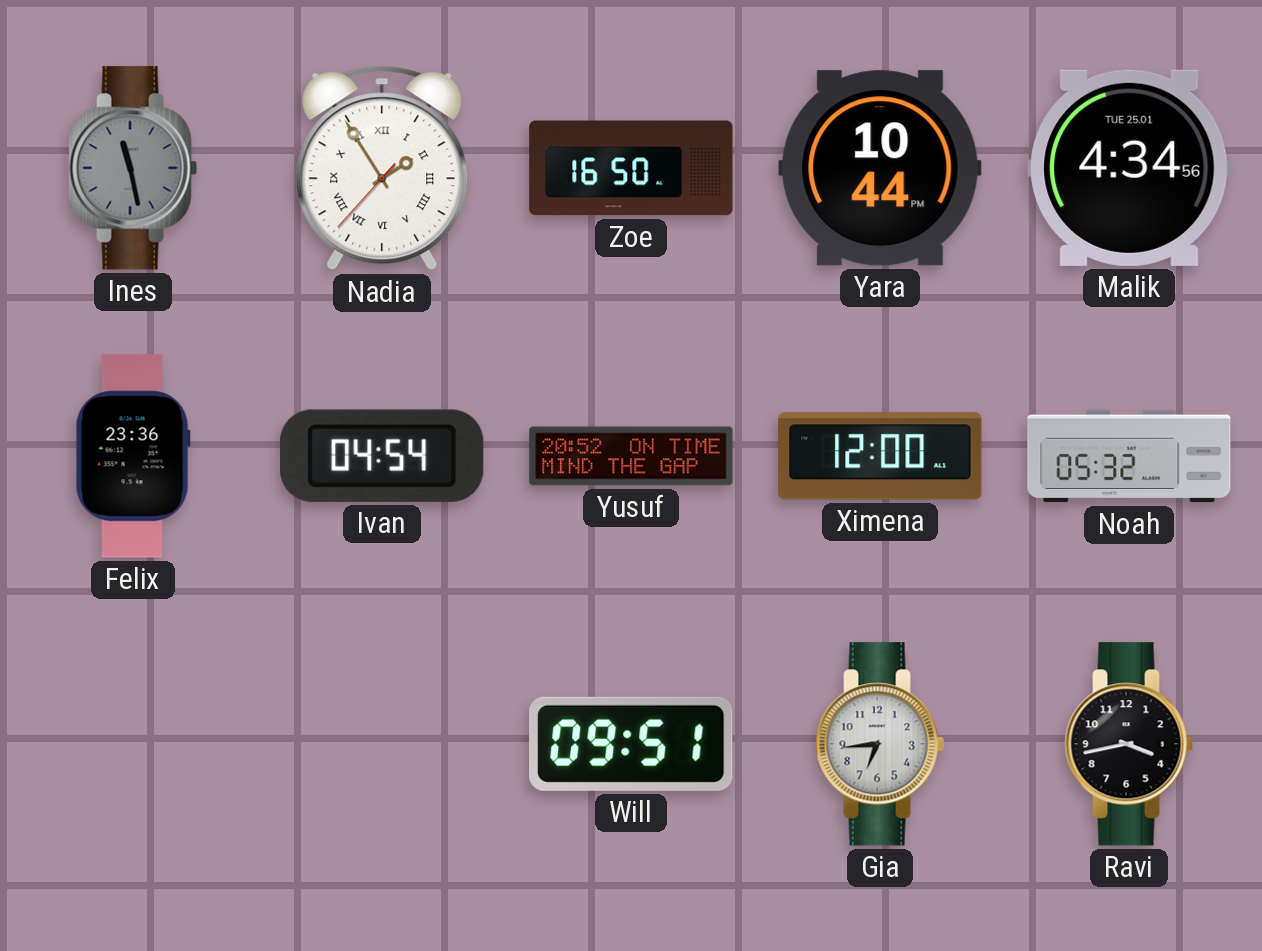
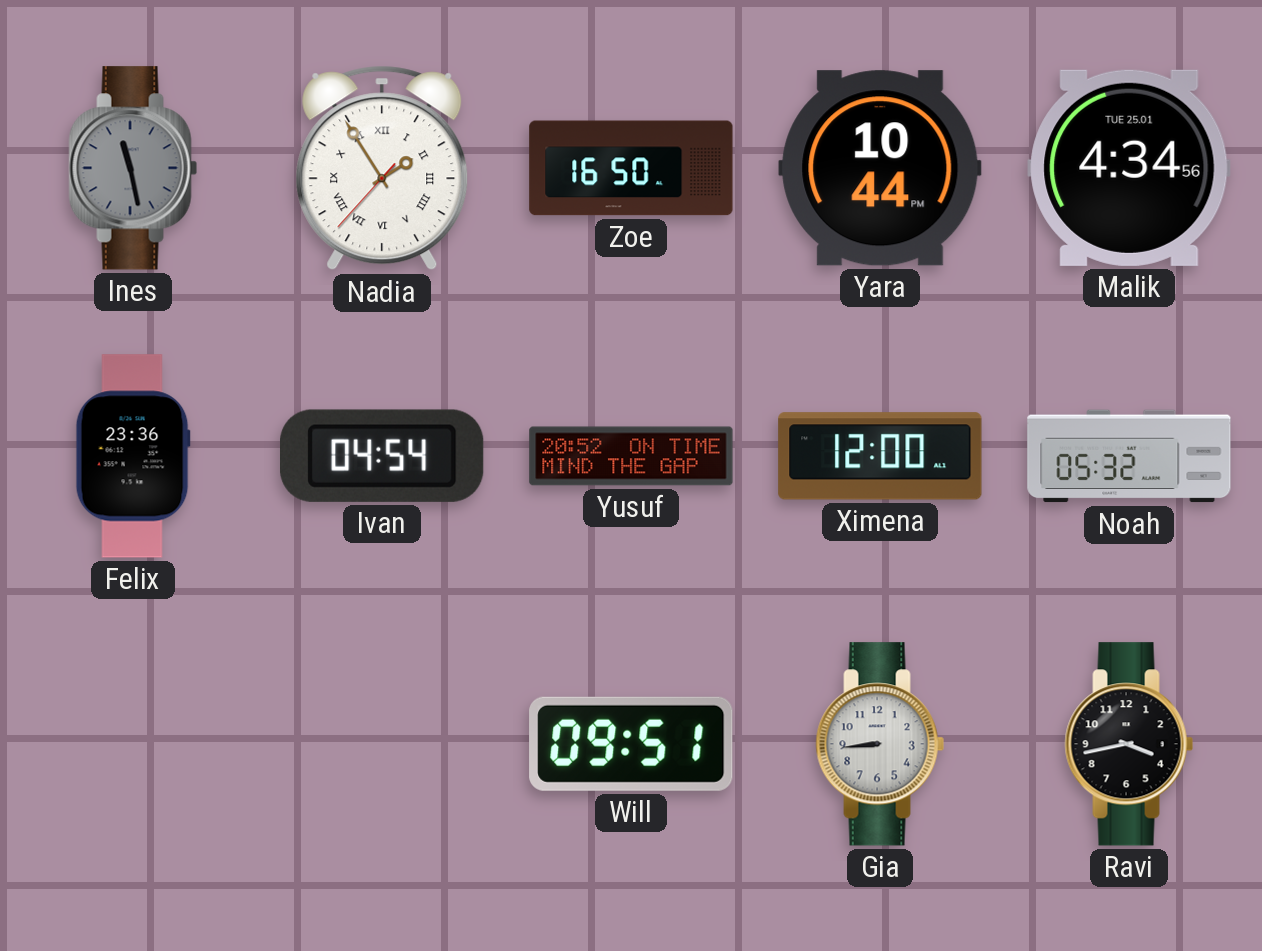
Gia: 6:44 -> 8:44 (880, 744)
